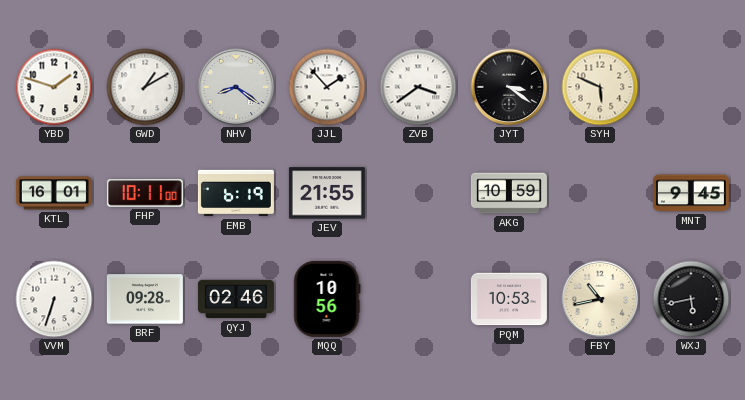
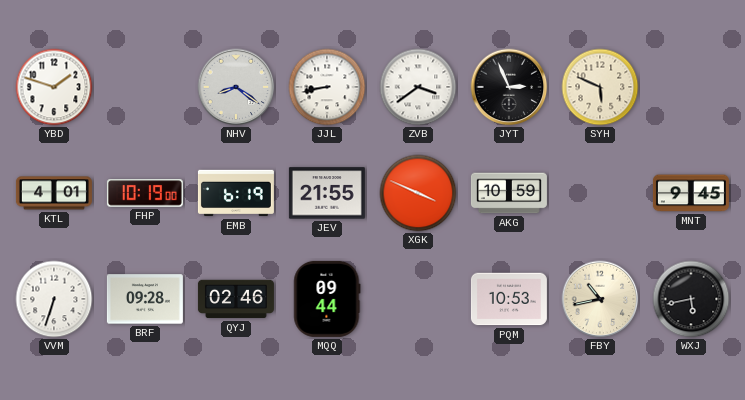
GWD: 1:10 -> none (145, 87)
JJL: 1:53 -> 8:43 (327, 87)
JYT: 3:21 -> 2:56 (509, 87)
KTL: 16:01 -> 4:01 (54, 193)
FHP: 10:11 -> 10:19 (145, 193)
XGK: none -> 3:49 (418, 193)
MQQ: 10:56 -> 09:44 (327, 299)
